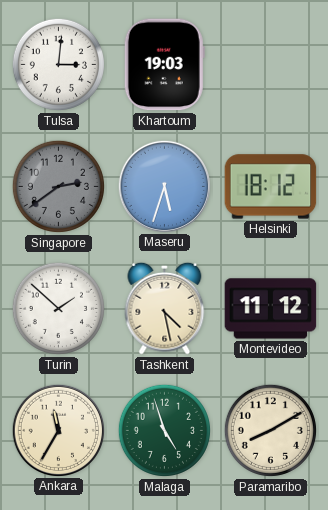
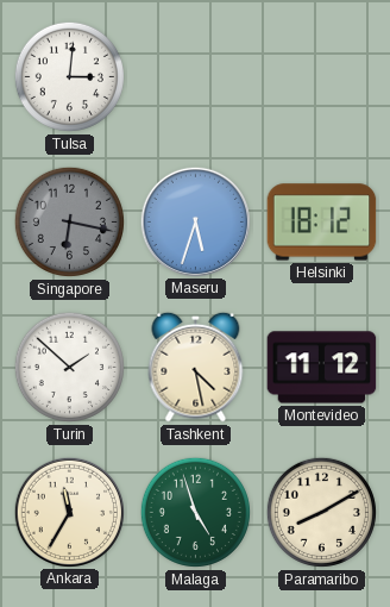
Khartoum: 19:03 -> none (164, 65)
Singapore: 2:39 -> 6:17 (69, 221)
